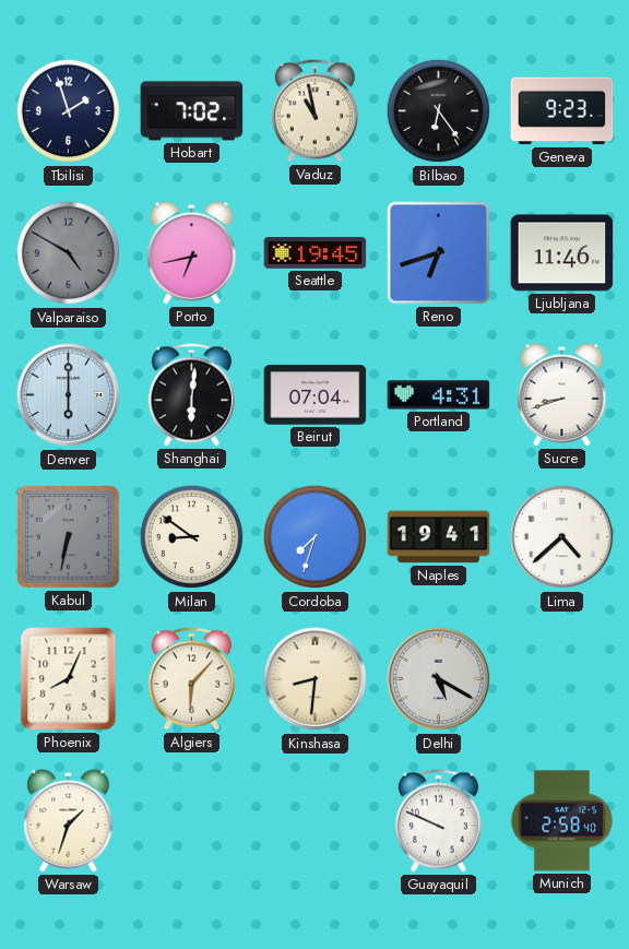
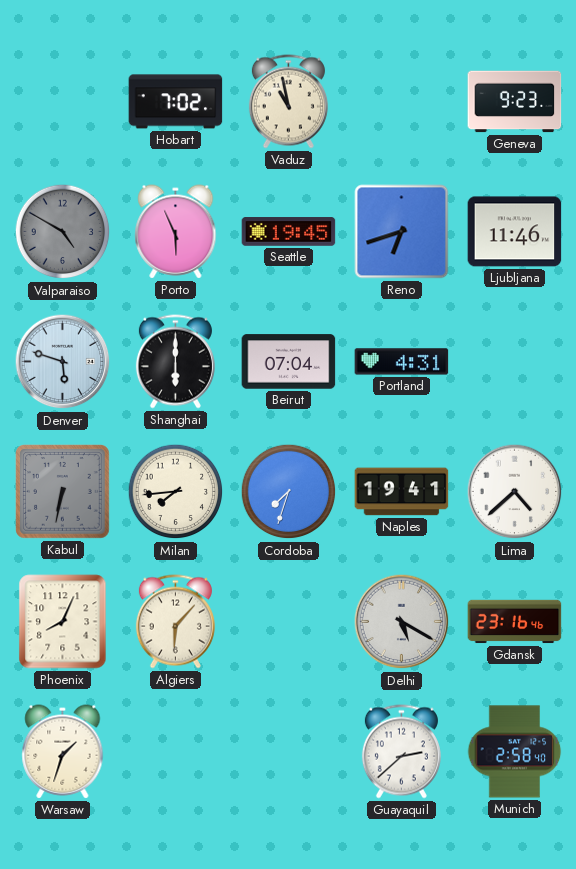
Tbilisi: 1:57 -> none (69, 111)
Bilbao: 6:24 -> none (439, 111)
Porto: 6:43 -> 5:56 (176, 232)
Denver: 6:00 -> 5:48 (63, 362)
Shanghai: 6:01 -> 6:00 (175, 362)
Sucre: 8:42 -> none (562, 395)
Milan: 8:51 -> 7:44 (176, 492)
Kinshasa: 8:31 -> none (316, 679)
Gdansk: none -> 23:16 (515, 622)
Guayaquil: 9:49 -> 2:38 (401, 752)
